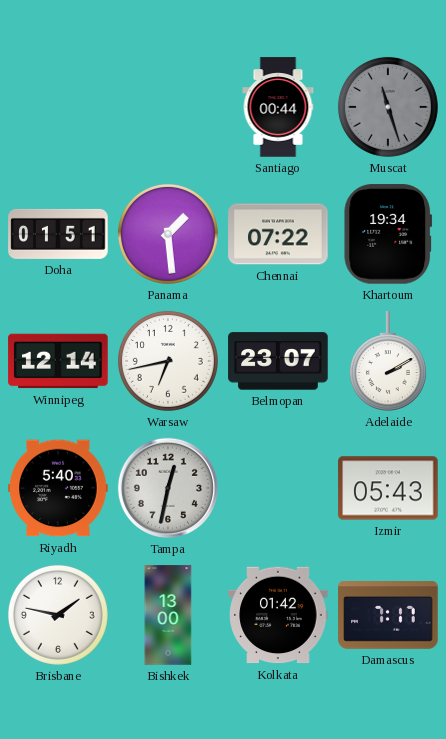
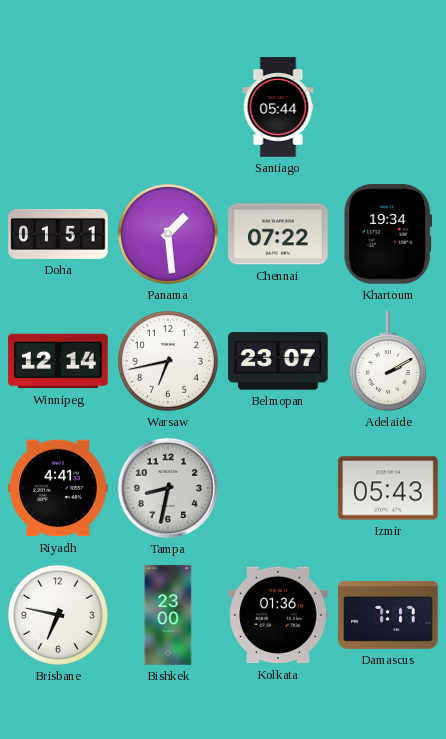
Santiago: 00:44 -> 05:44 (278, 107)
Muscat: 11:27 -> none (388, 107)
Riyadh: 5:40 -> 4:41 (58, 488)
Tampa: 12:32 -> 8:32 (168, 488)
Brisbane: 1:47 -> 6:47 (58, 615)
Bishkek: 13:00 -> 23:00 (168, 615)
Kolkata: 01:42 -> 01:36 (278, 615)
